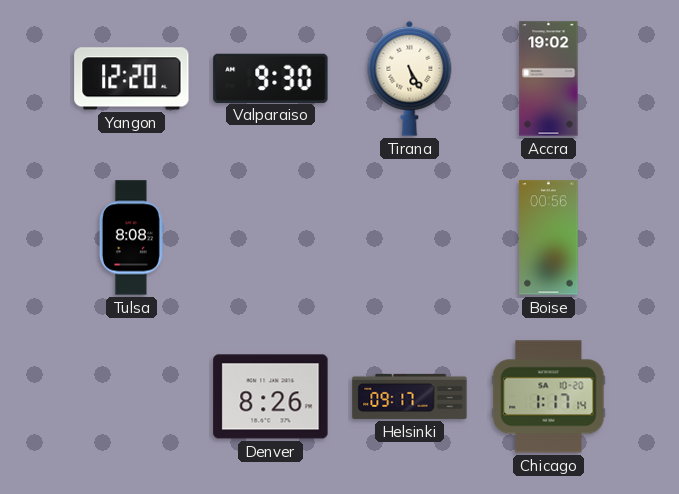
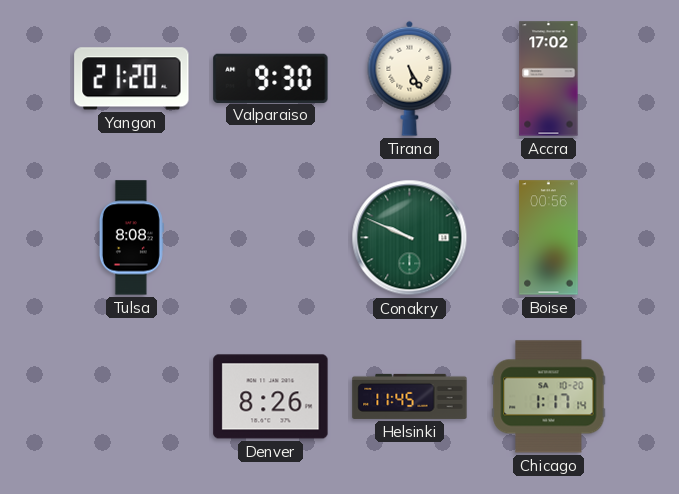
Yangon: 12:20 -> 21:20 (132, 79)
Accra: 19:02 -> 17:02 (549, 79)
Conakry: none -> 9:49 (410, 238)
Helsinki: 09:17 -> 11:45 (410, 396)
